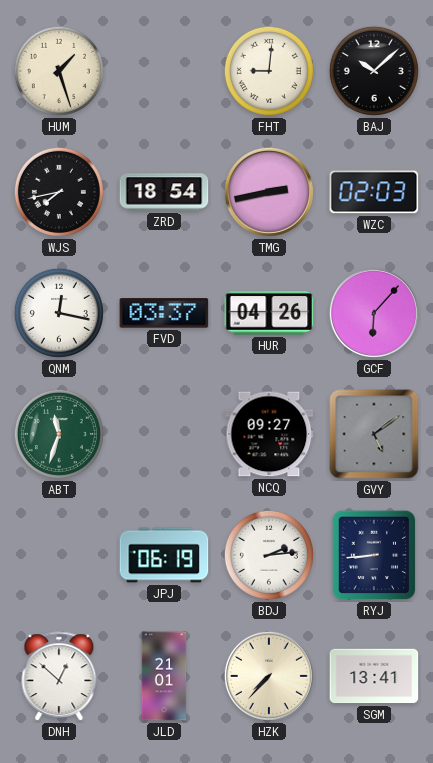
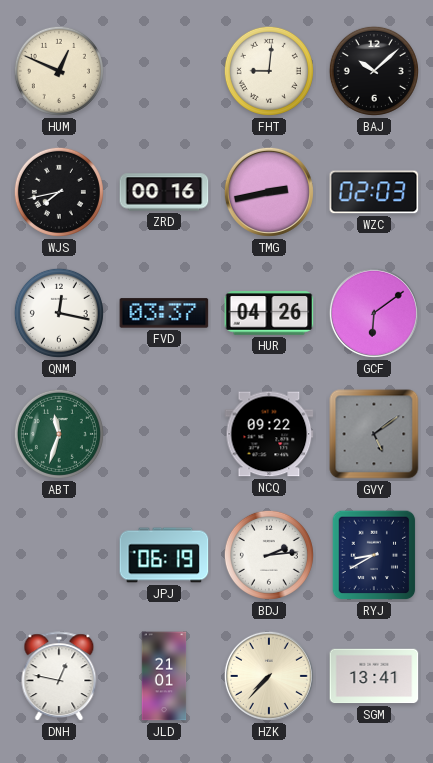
HUM: 1:27 -> 12:49 (59, 71)
ZRD: 18:54 -> 00:16 (164, 192)
GCF: 6:07 -> 6:09 (374, 313)
NCQ: 09:27 -> 09:22 (269, 434)
RYJ: 8:44 -> 8:40 (374, 555)
DNH: 12:52 -> 12:47 (59, 677)
